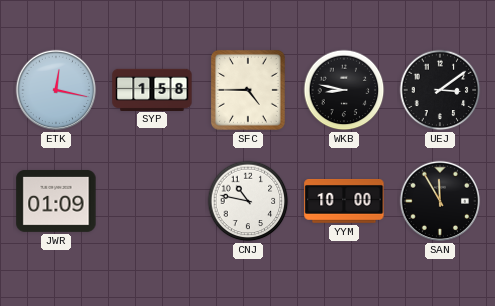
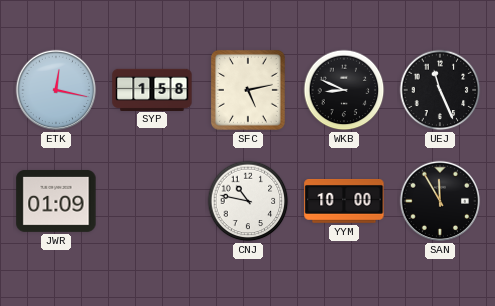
SFC: 4:45 -> 5:13 (248, 90)
WKB: 8:47 -> 8:49 (344, 90)
UEJ: 3:09 -> 11:26 (440, 90)
